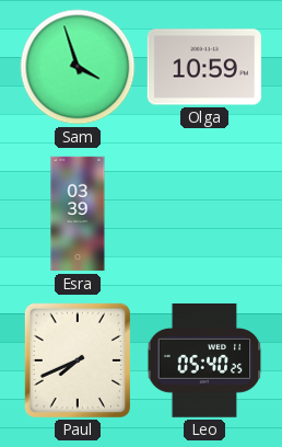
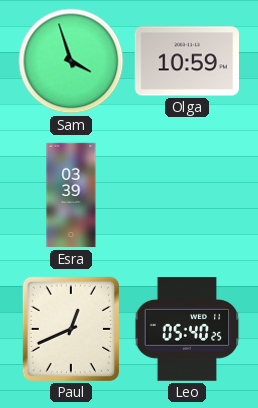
Paul: 7:41 -> 12:41 (71, 329)
